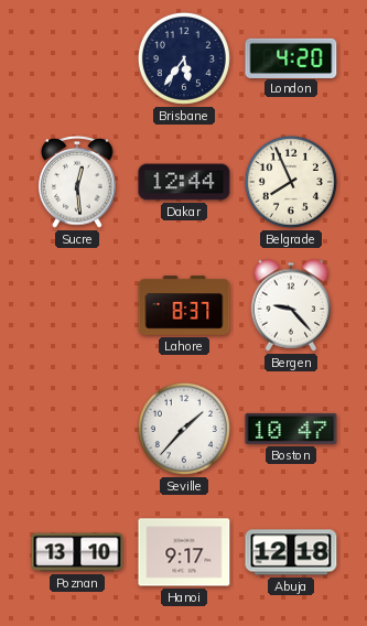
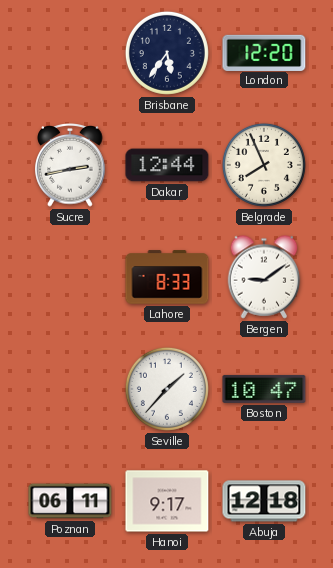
London: 4:20 -> 12:20 (264, 52)
Sucre: 12:29 -> 2:43 (70, 166)
Lahore: 8:37 -> 8:33 (167, 277)
Bergen: 9:23 -> 9:09 (264, 277)
Poznan: 13:10 -> 06:11 (70, 501)
